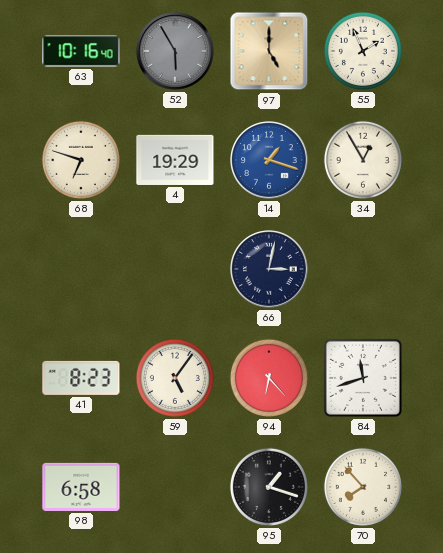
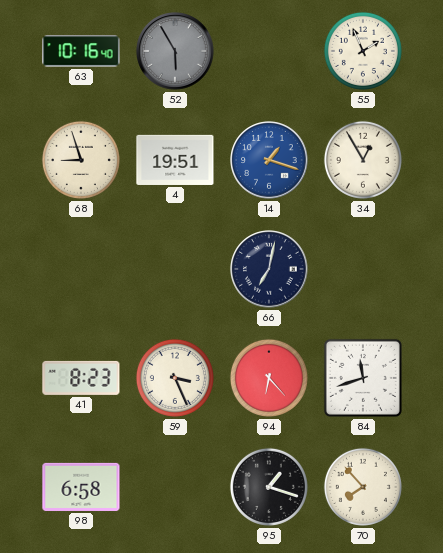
97: 5:00 -> none (269, 51)
68: 6:48 -> 8:57 (81, 160)
4: 19:29 -> 19:51 (175, 160)
66: 3:02 -> 7:02 (269, 269)
59: 5:06 -> 3:26 (175, 378)
